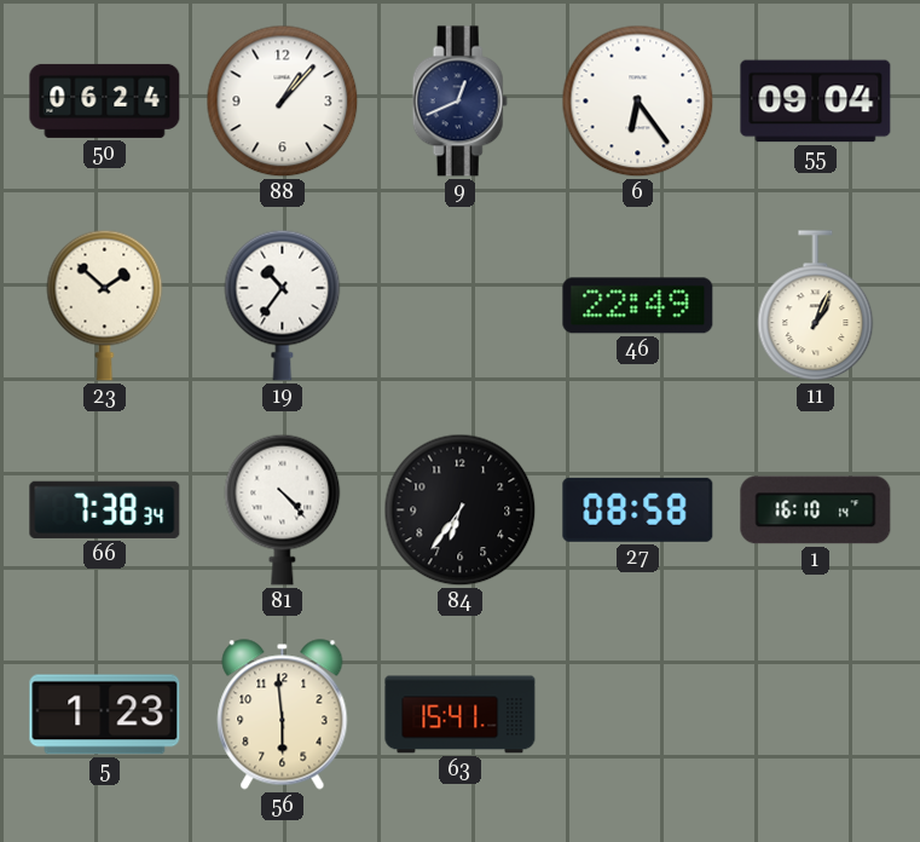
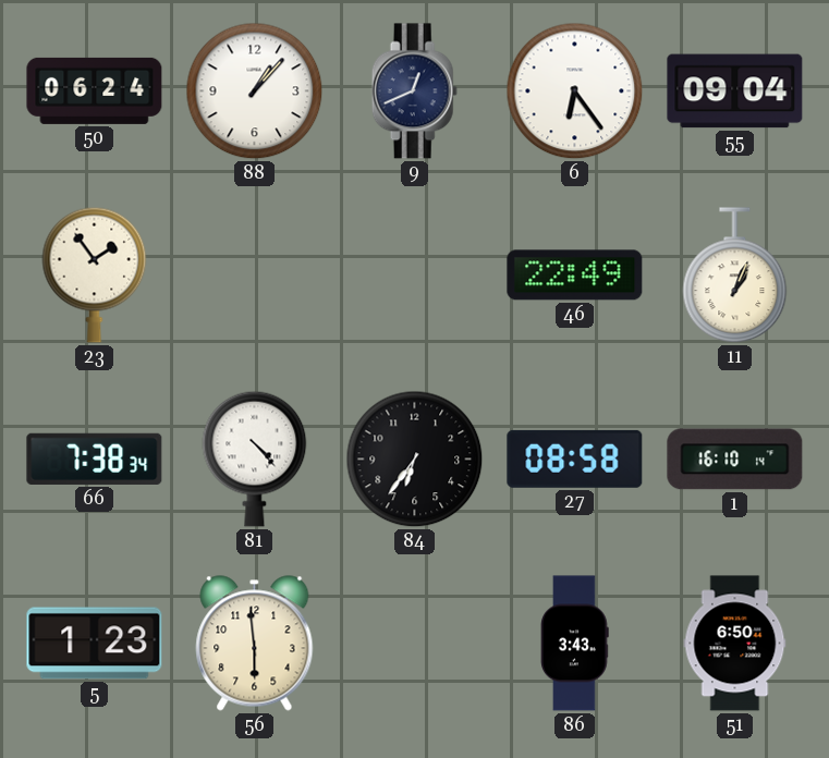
23: 1:52 -> 1:54 (95, 274)
19: 10:36 -> none (283, 305)
63: 15:41 -> none (461, 715)
86: none -> 3:43 (575, 644)
51: none -> 6:50 (735, 644)
